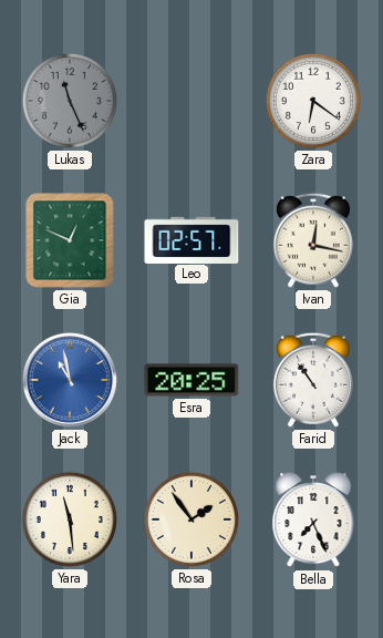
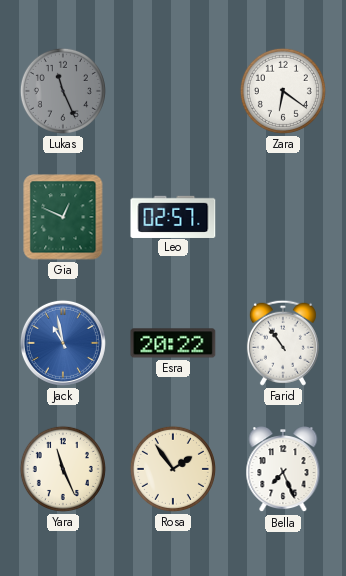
Ivan: 12:17 -> none (313, 240)
Esra: 20:25 -> 20:22 (173, 343)
Yara: 11:29 -> 11:26 (63, 469)
